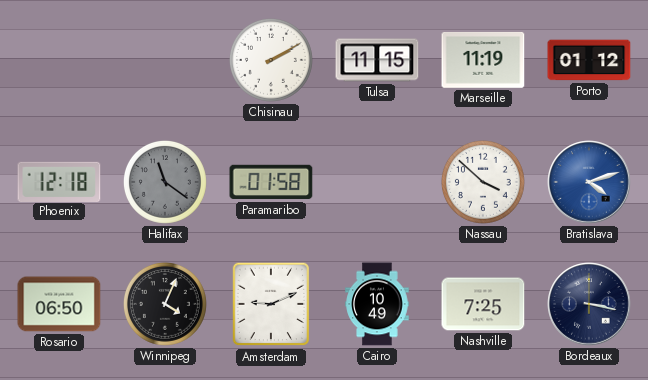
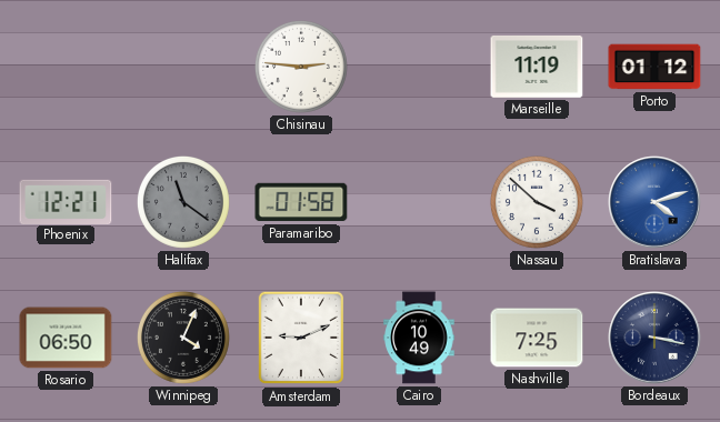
Chisinau: 2:10 -> 2:46 (301, 67)
Tulsa: 11:15 -> none (377, 60)
Phoenix: 12:18 -> 12:21 (66, 201)
